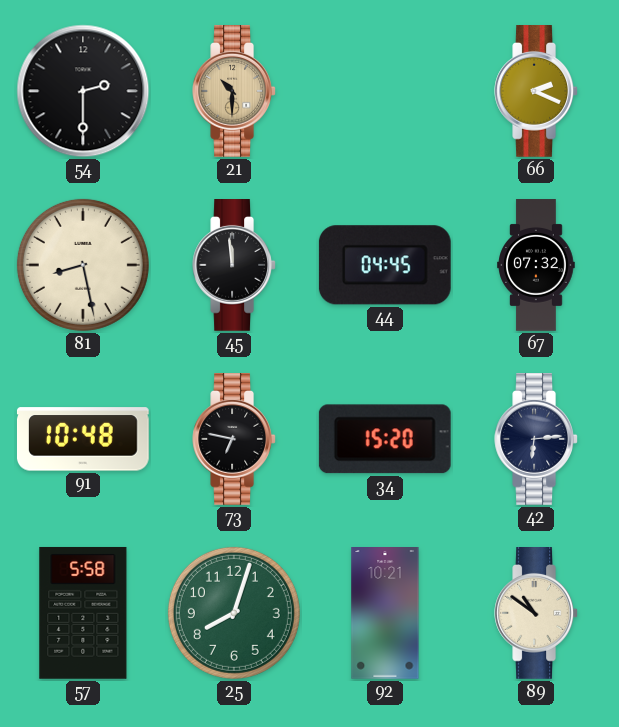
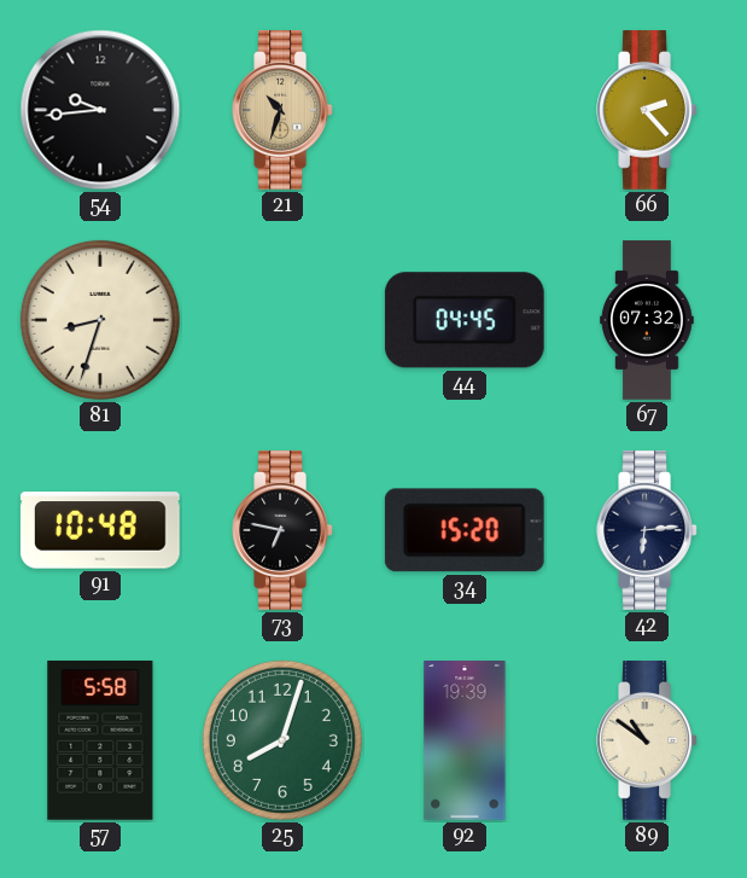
54: 2:30 -> 9:44 (100, 110)
21: 10:30 -> 10:33 (282, 111)
66: 2:19 -> 2:23 (647, 111)
81: 8:28 -> 8:33 (100, 320)
45: 11:59 -> none (234, 266)
92: 10:21 -> 19:39 (465, 742)
